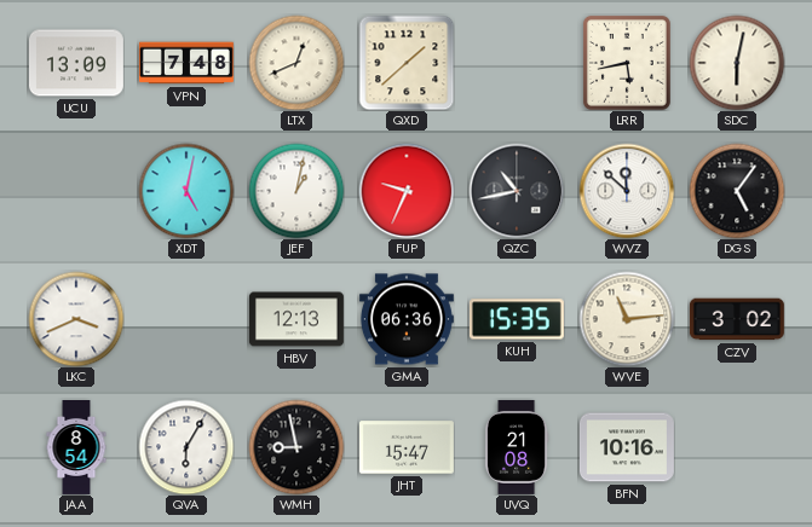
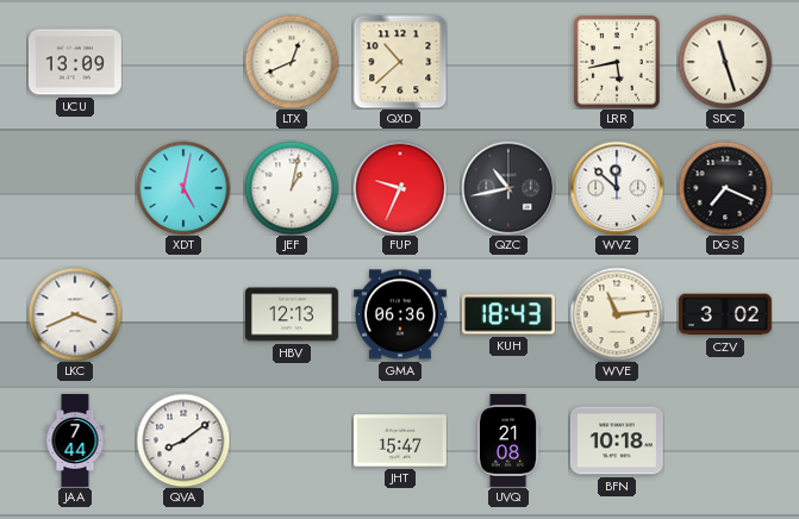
VPN: 7:48 -> none (186, 63)
QXD: 1:38 -> 10:38 (400, 62)
SDC: 6:02 -> 11:27 (725, 62)
DGS: 5:06 -> 7:19 (725, 188)
KUH: 15:35 -> 18:43 (508, 314)
JAA: 8:54 -> 7:44 (75, 442)
QVA: 6:05 -> 8:09 (183, 440)
WMH: 8:58 -> none (296, 447)
BFN: 10:16 -> 10:18 (617, 440)
